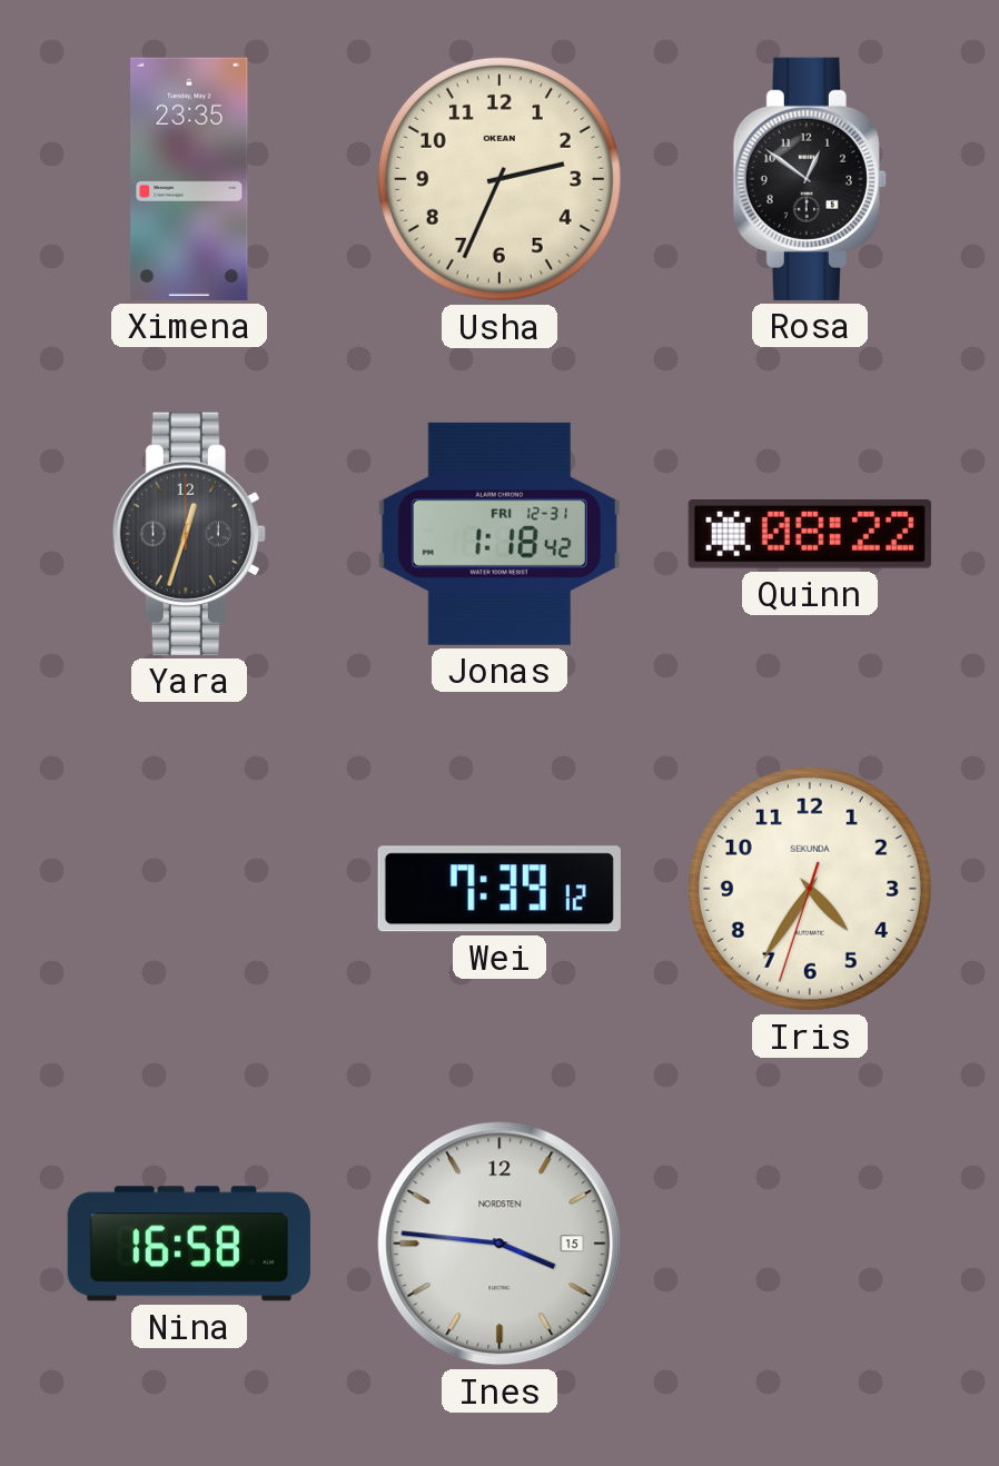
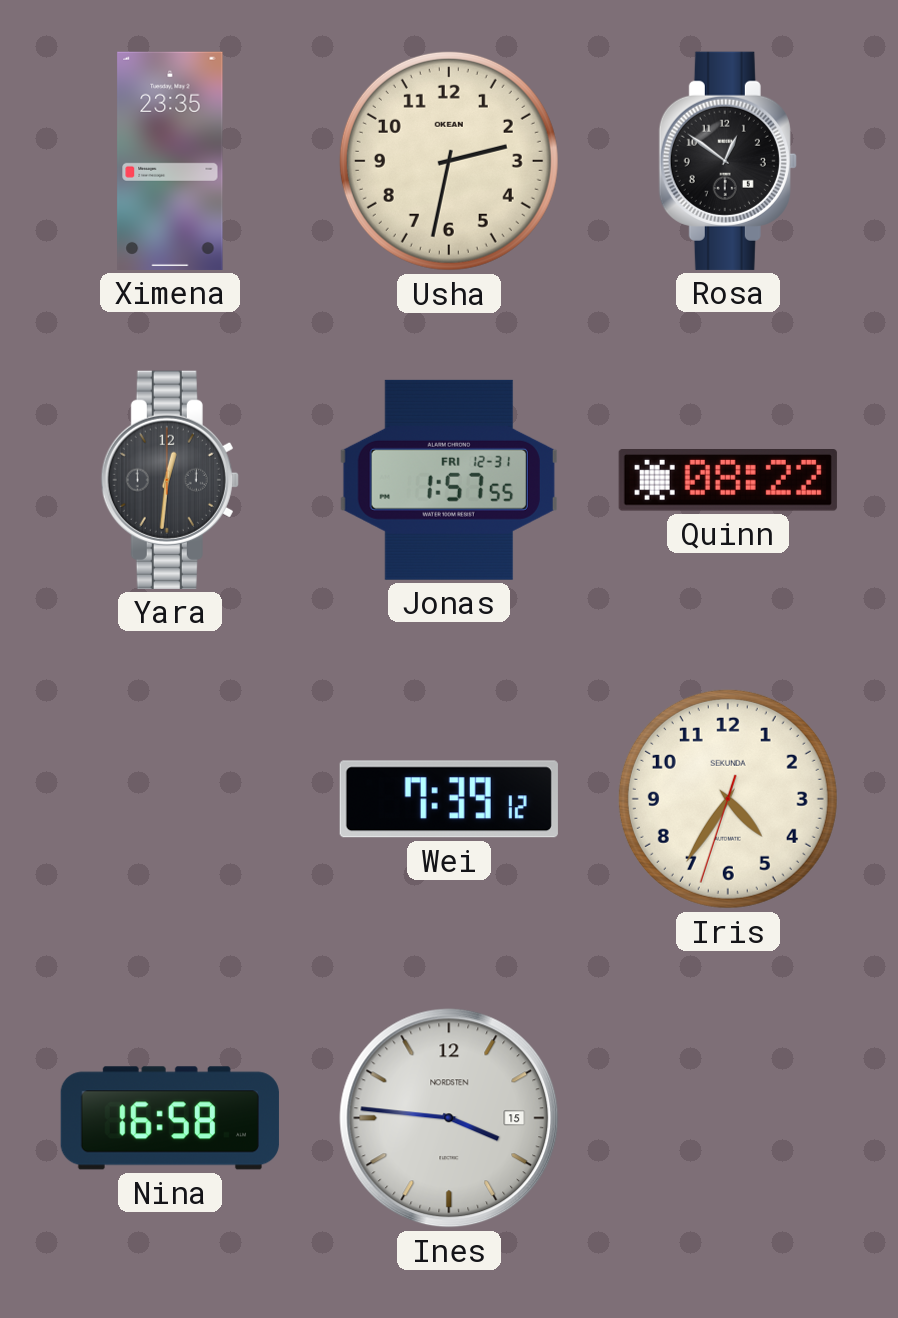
Usha: 2:34 -> 2:32 (449, 161)
Yara: 12:33 -> 12:31 (170, 480)
Jonas: 1:18 -> 1:57 (449, 480)
